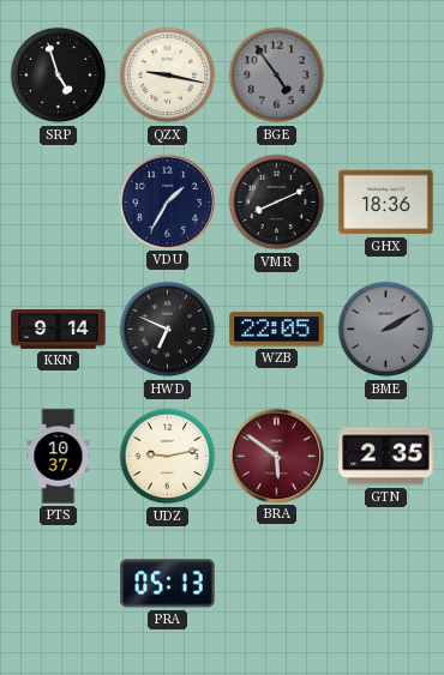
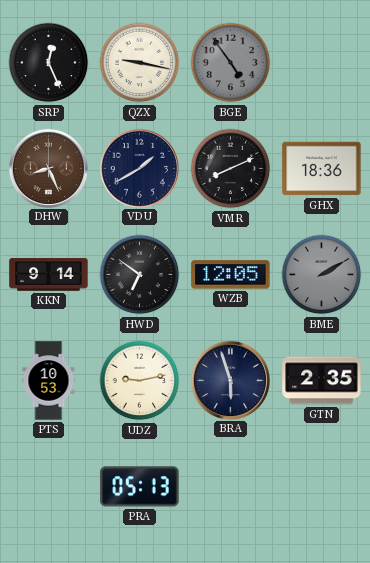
SRP: 4:57 -> 12:26 (49, 63)
DHW: none -> 8:26 (48, 168)
VDU: 1:35 -> 1:40 (139, 168)
HWD: 6:49 -> 6:51 (140, 275)
WZB: 22:05 -> 12:05 (231, 275)
PTS: 10:37 -> 10:53 (49, 381)
BRA: 5:51 -> 5:57 (230, 380)
BRA dial: burgundy -> navy (230, 380)
